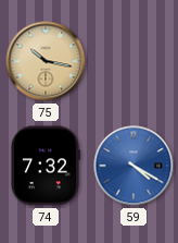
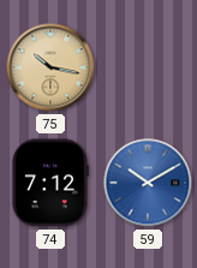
74: 7:32 -> 7:12 (49, 183)
59: 4:20 -> 10:10 (148, 183)
